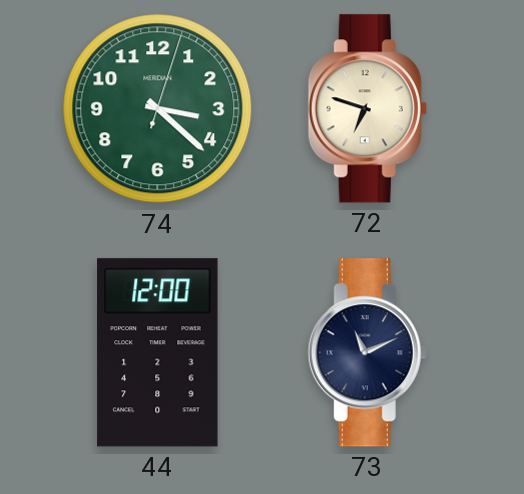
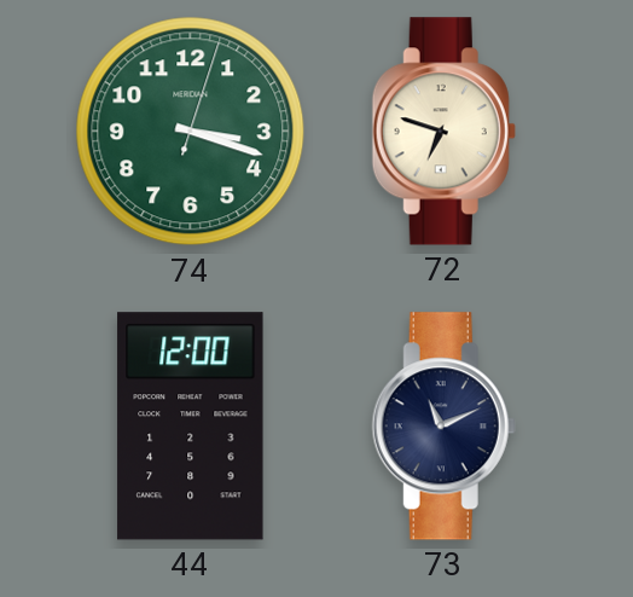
74: 3:22 -> 3:18 (191, 132)
